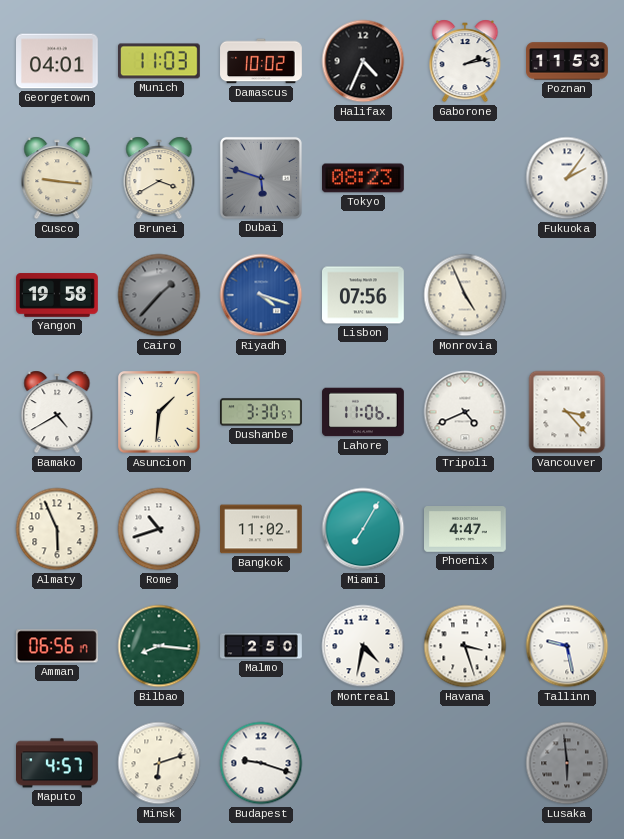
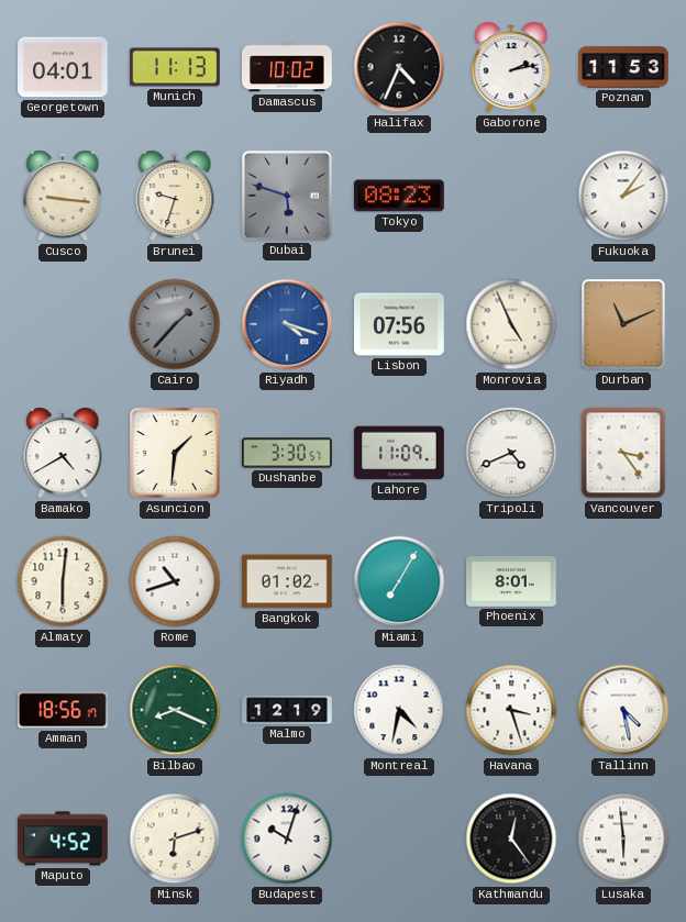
Munich: 11:03 -> 11:13 (176, 67)
Brunei: 3:40 -> 9:33 (175, 196)
Yangon: 19:58 -> none (57, 295)
Durban: none -> 11:11 (623, 324)
Lahore: 11:06 -> 11:09 (399, 453)
Vancouver: 3:23 -> 3:24 (623, 453)
Almaty: 5:56 -> 6:01 (63, 581)
Bangkok: 11:02 -> 01:02 (288, 581)
Phoenix: 4:47 -> 8:01 (512, 581)
Amman: 06:56 -> 18:56 (64, 710)
Bilbao: 8:16 -> 8:19 (175, 710)
Malmo: 2:50 -> 12:19 (287, 710)
Tallinn: 9:28 -> 4:28 (623, 710)
Maputo: 4:57 -> 4:52 (64, 838)
Budapest: 9:18 -> 10:03 (287, 838)
Kathmandu: none -> 12:24 (511, 838)
Lusaka dial: grey -> white (623, 838)
